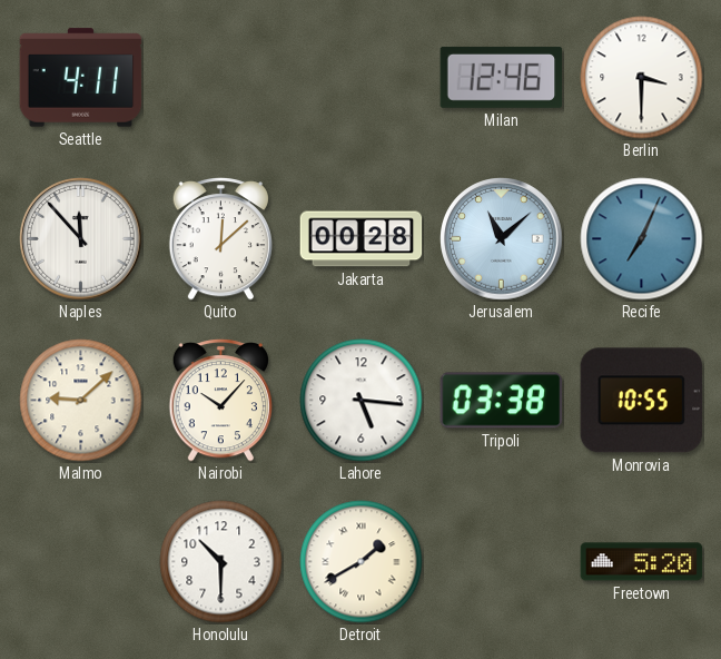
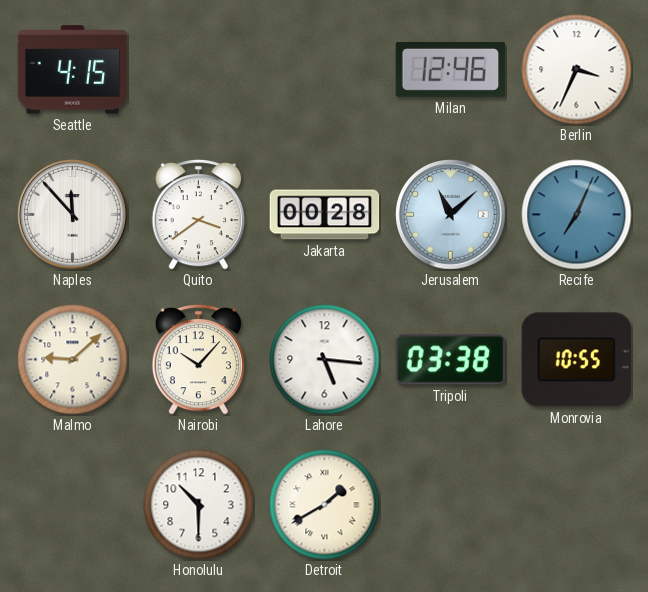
Seattle: 4:11 -> 4:15 (73, 70)
Berlin: 3:30 -> 3:34 (577, 70)
Quito: 12:08 -> 3:39 (198, 215)
Freetown: 5:20 -> none (642, 562)
